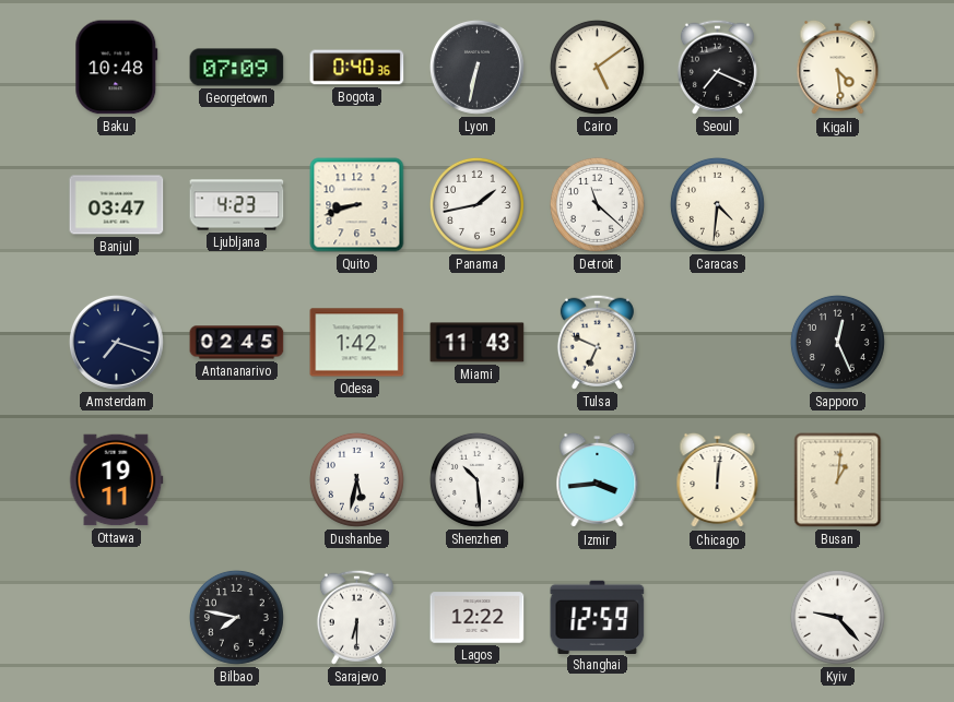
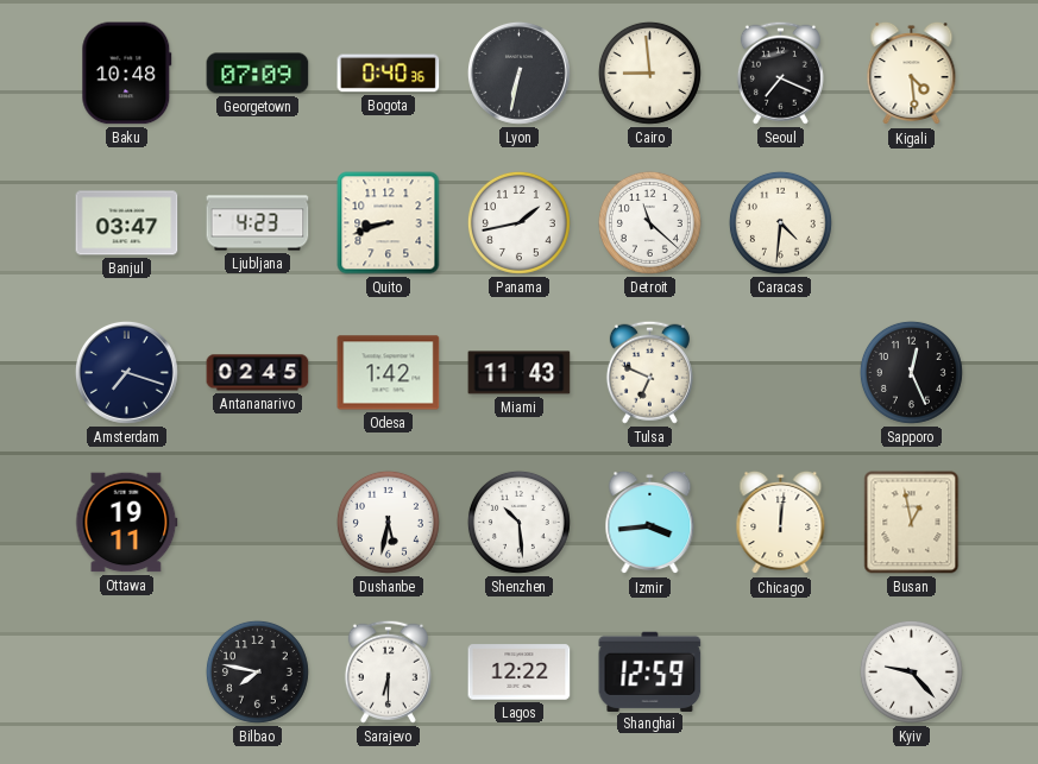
Cairo: 5:09 -> 8:59 (649, 72)
Busan: 1:01 -> 12:58 (912, 523)
